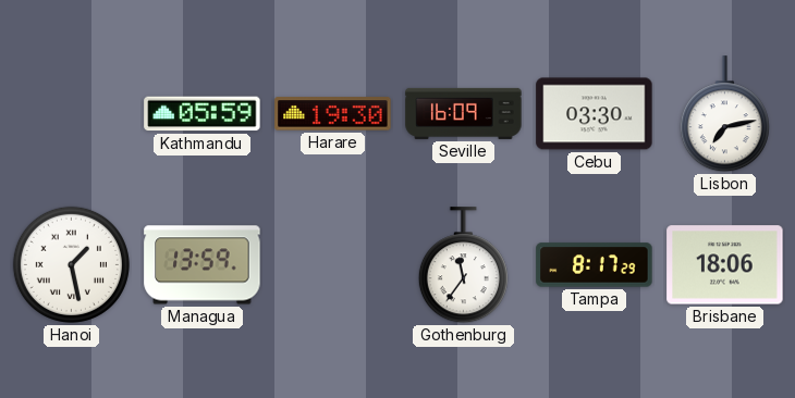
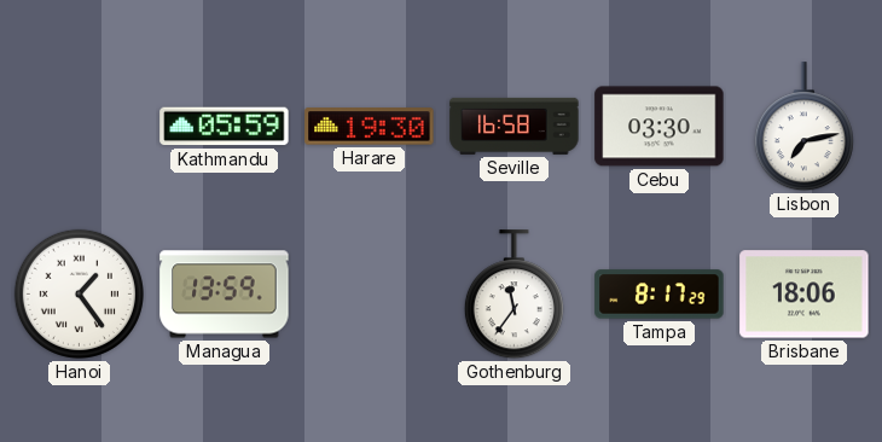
Seville: 16:09 -> 16:58 (515, 126)
Hanoi: 1:28 -> 1:24 (79, 293)
